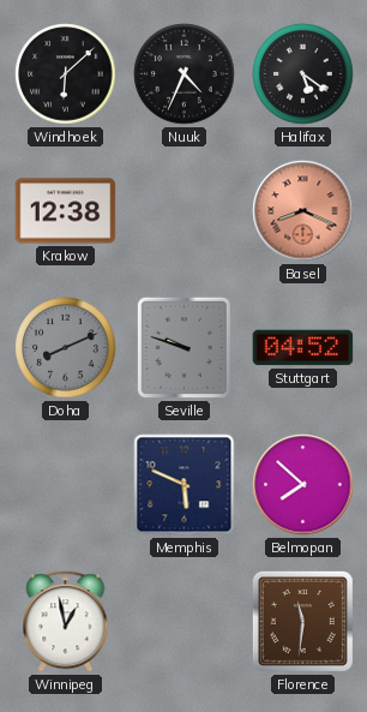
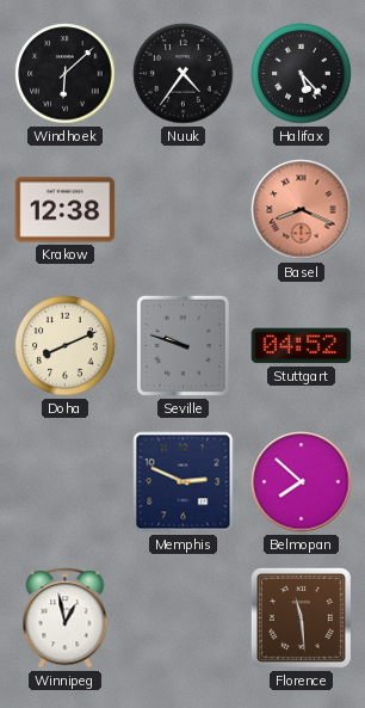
Nuuk: 4:34 -> 4:36 (184, 74)
Halifax: 5:21 -> 5:23 (302, 74)
Doha dial: grey -> cream (66, 346)
Memphis: 5:49 -> 2:49 (184, 482)
Florence: 11:31 -> 11:29 (301, 617)
